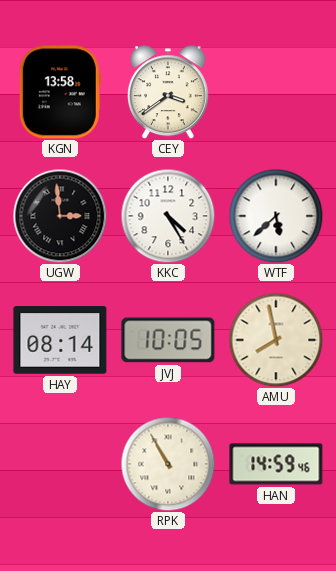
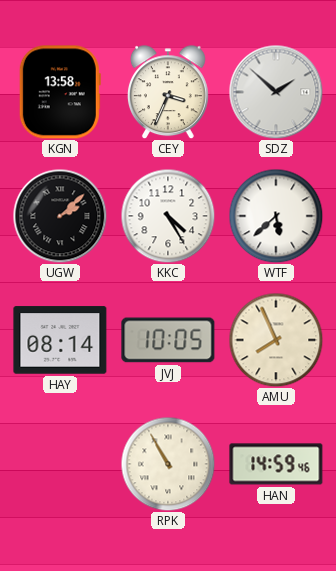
CEY: 3:39 -> 3:34 (168, 92)
SDZ: none -> 1:52 (276, 92)
UGW: 2:59 -> 2:08 (60, 216)
AMU: 7:58 -> 7:56 (276, 340)
